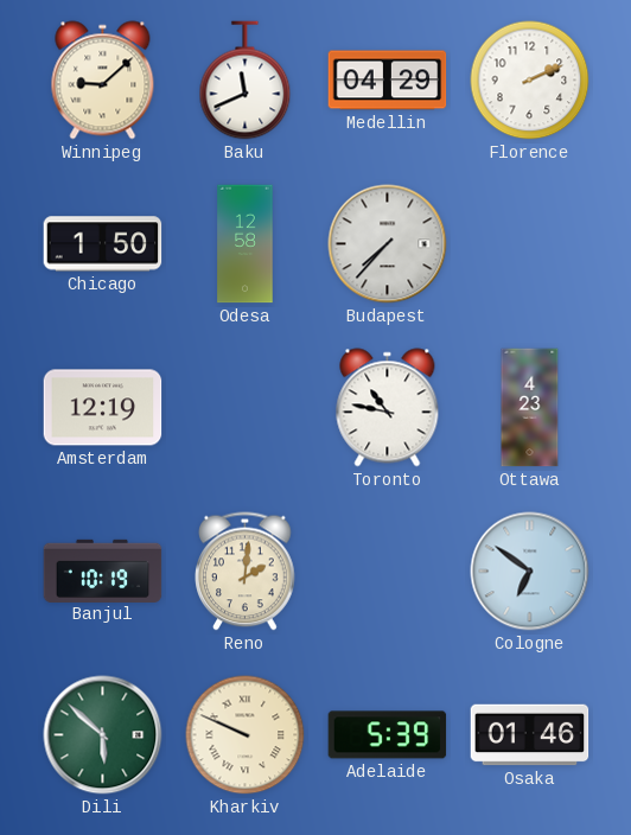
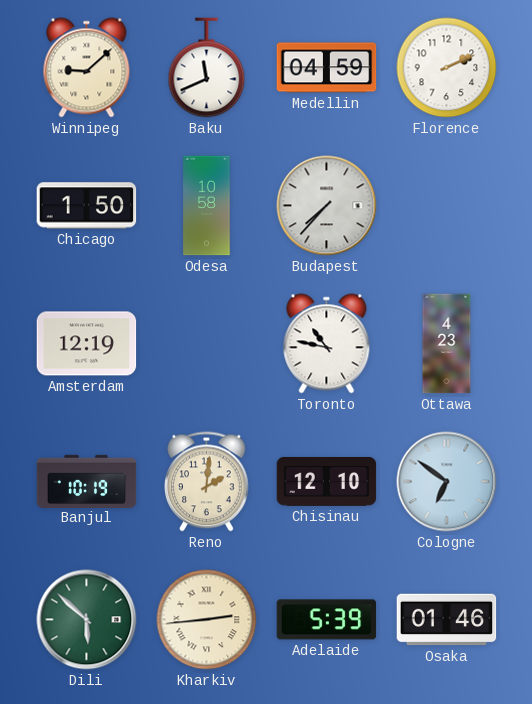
Medellin: 04:29 -> 04:59 (327, 68)
Odesa: 12:58 -> 10:58 (207, 206)
Chisinau: none -> 12:10 (327, 481)
Kharkiv: 9:49 -> 2:44 (207, 620)
